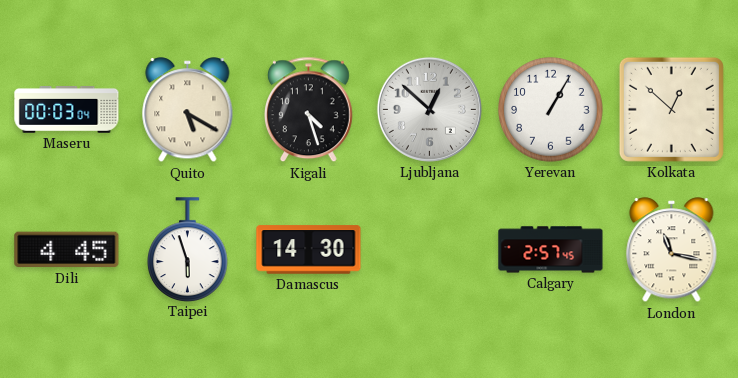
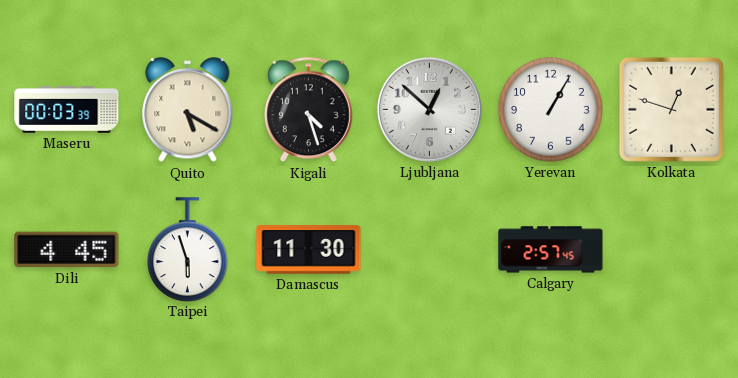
Maseru: 00:03:04 -> 00:03:39 (67, 110)
Kolkata: 12:52 -> 12:48 (671, 109)
Damascus: 14:30 -> 11:30 (309, 250)
London: 11:17 -> none (672, 250)
